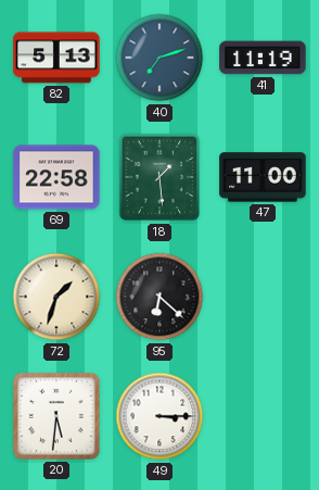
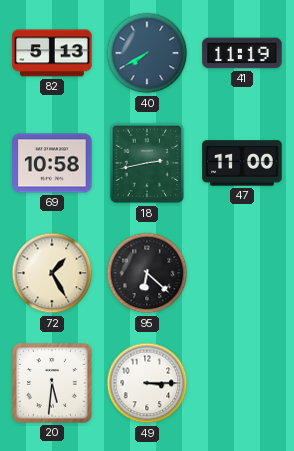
40: 7:12 -> 7:40 (147, 53)
69: 22:58 -> 10:58 (52, 163)
18: 1:29 -> 2:43 (147, 163)
72: 1:33 -> 1:25 (52, 273)
